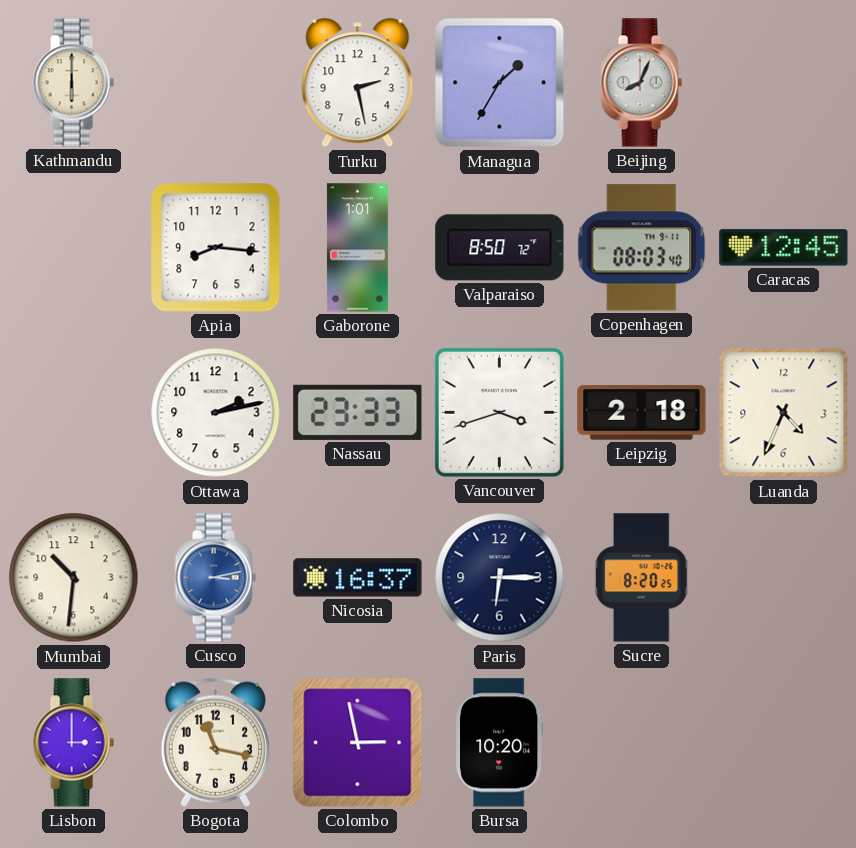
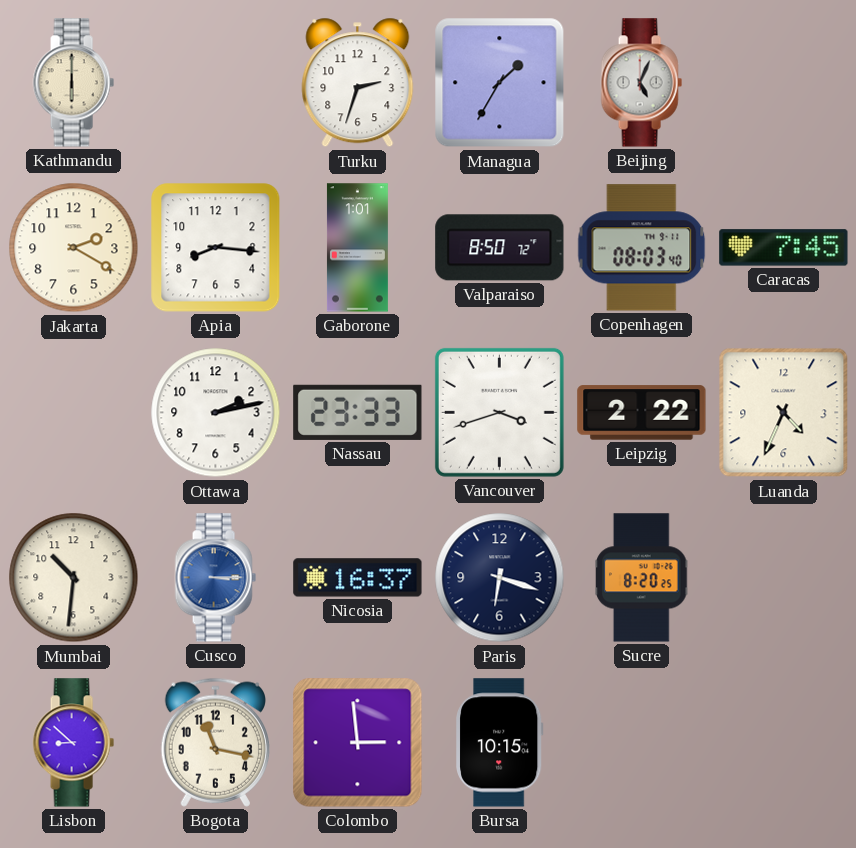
Turku: 2:28 -> 2:33 (358, 83)
Beijing: 8:04 -> 5:04 (641, 83)
Jakarta: none -> 2:20 (74, 248)
Caracas: 12:45 -> 7:45 (784, 248)
Leipzig: 2:18 -> 2:22 (642, 413)
Cusco: 3:13 -> 3:15 (215, 578)
Paris: 6:15 -> 6:18 (500, 578)
Lisbon: 3:00 -> 8:52 (73, 743)
Colombo: 2:58 -> 2:59 (358, 743)
Bursa: 10:20 -> 10:15 (500, 743)
